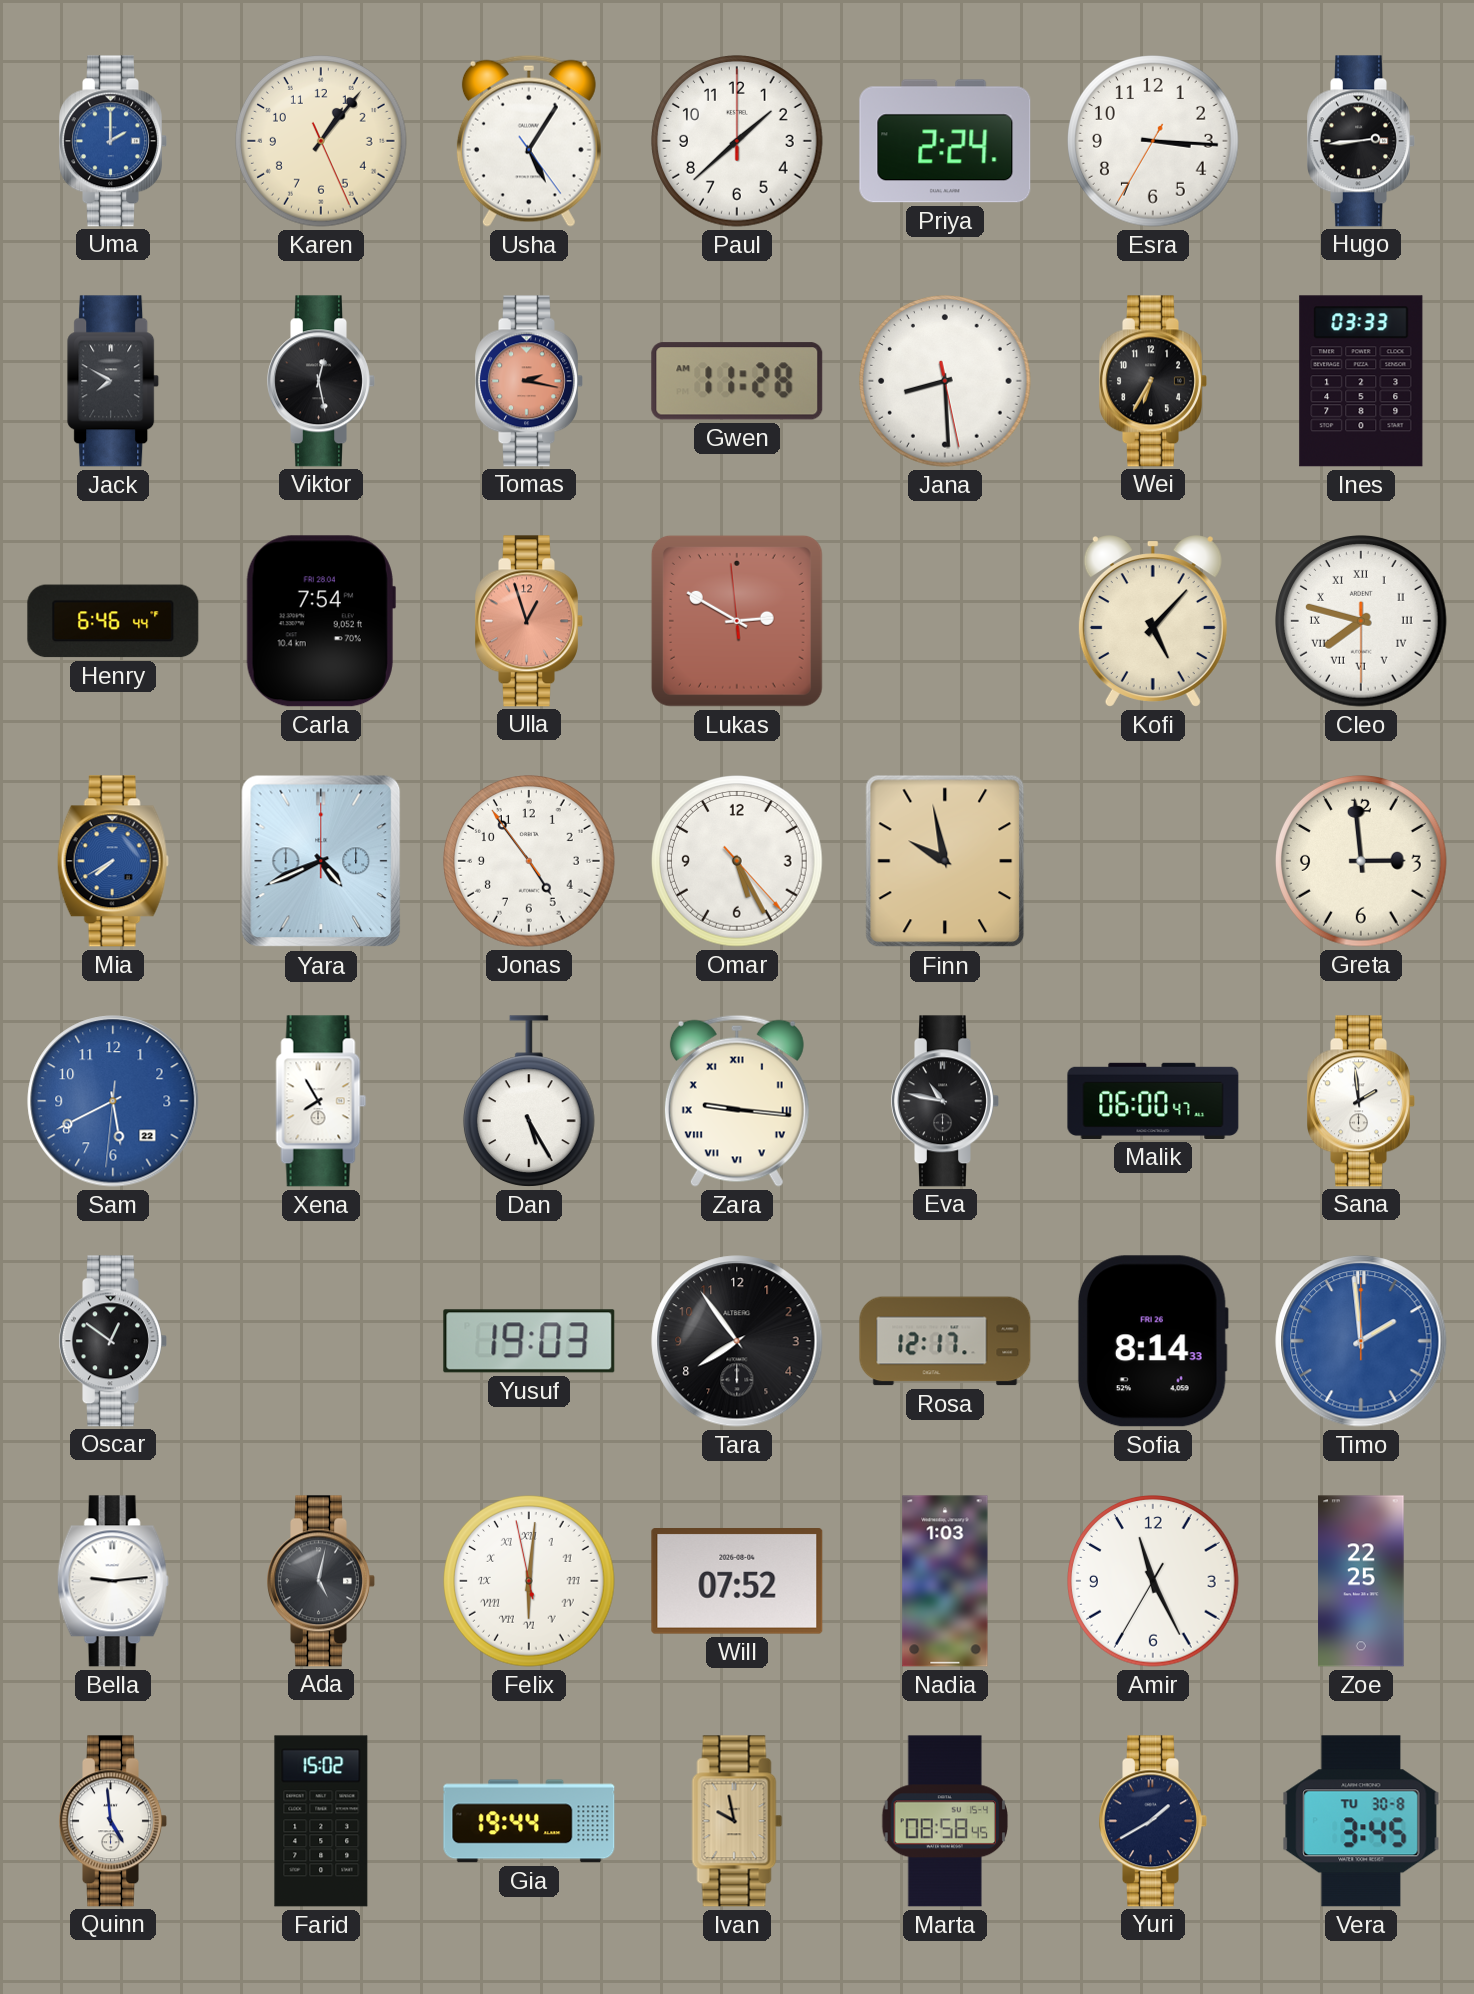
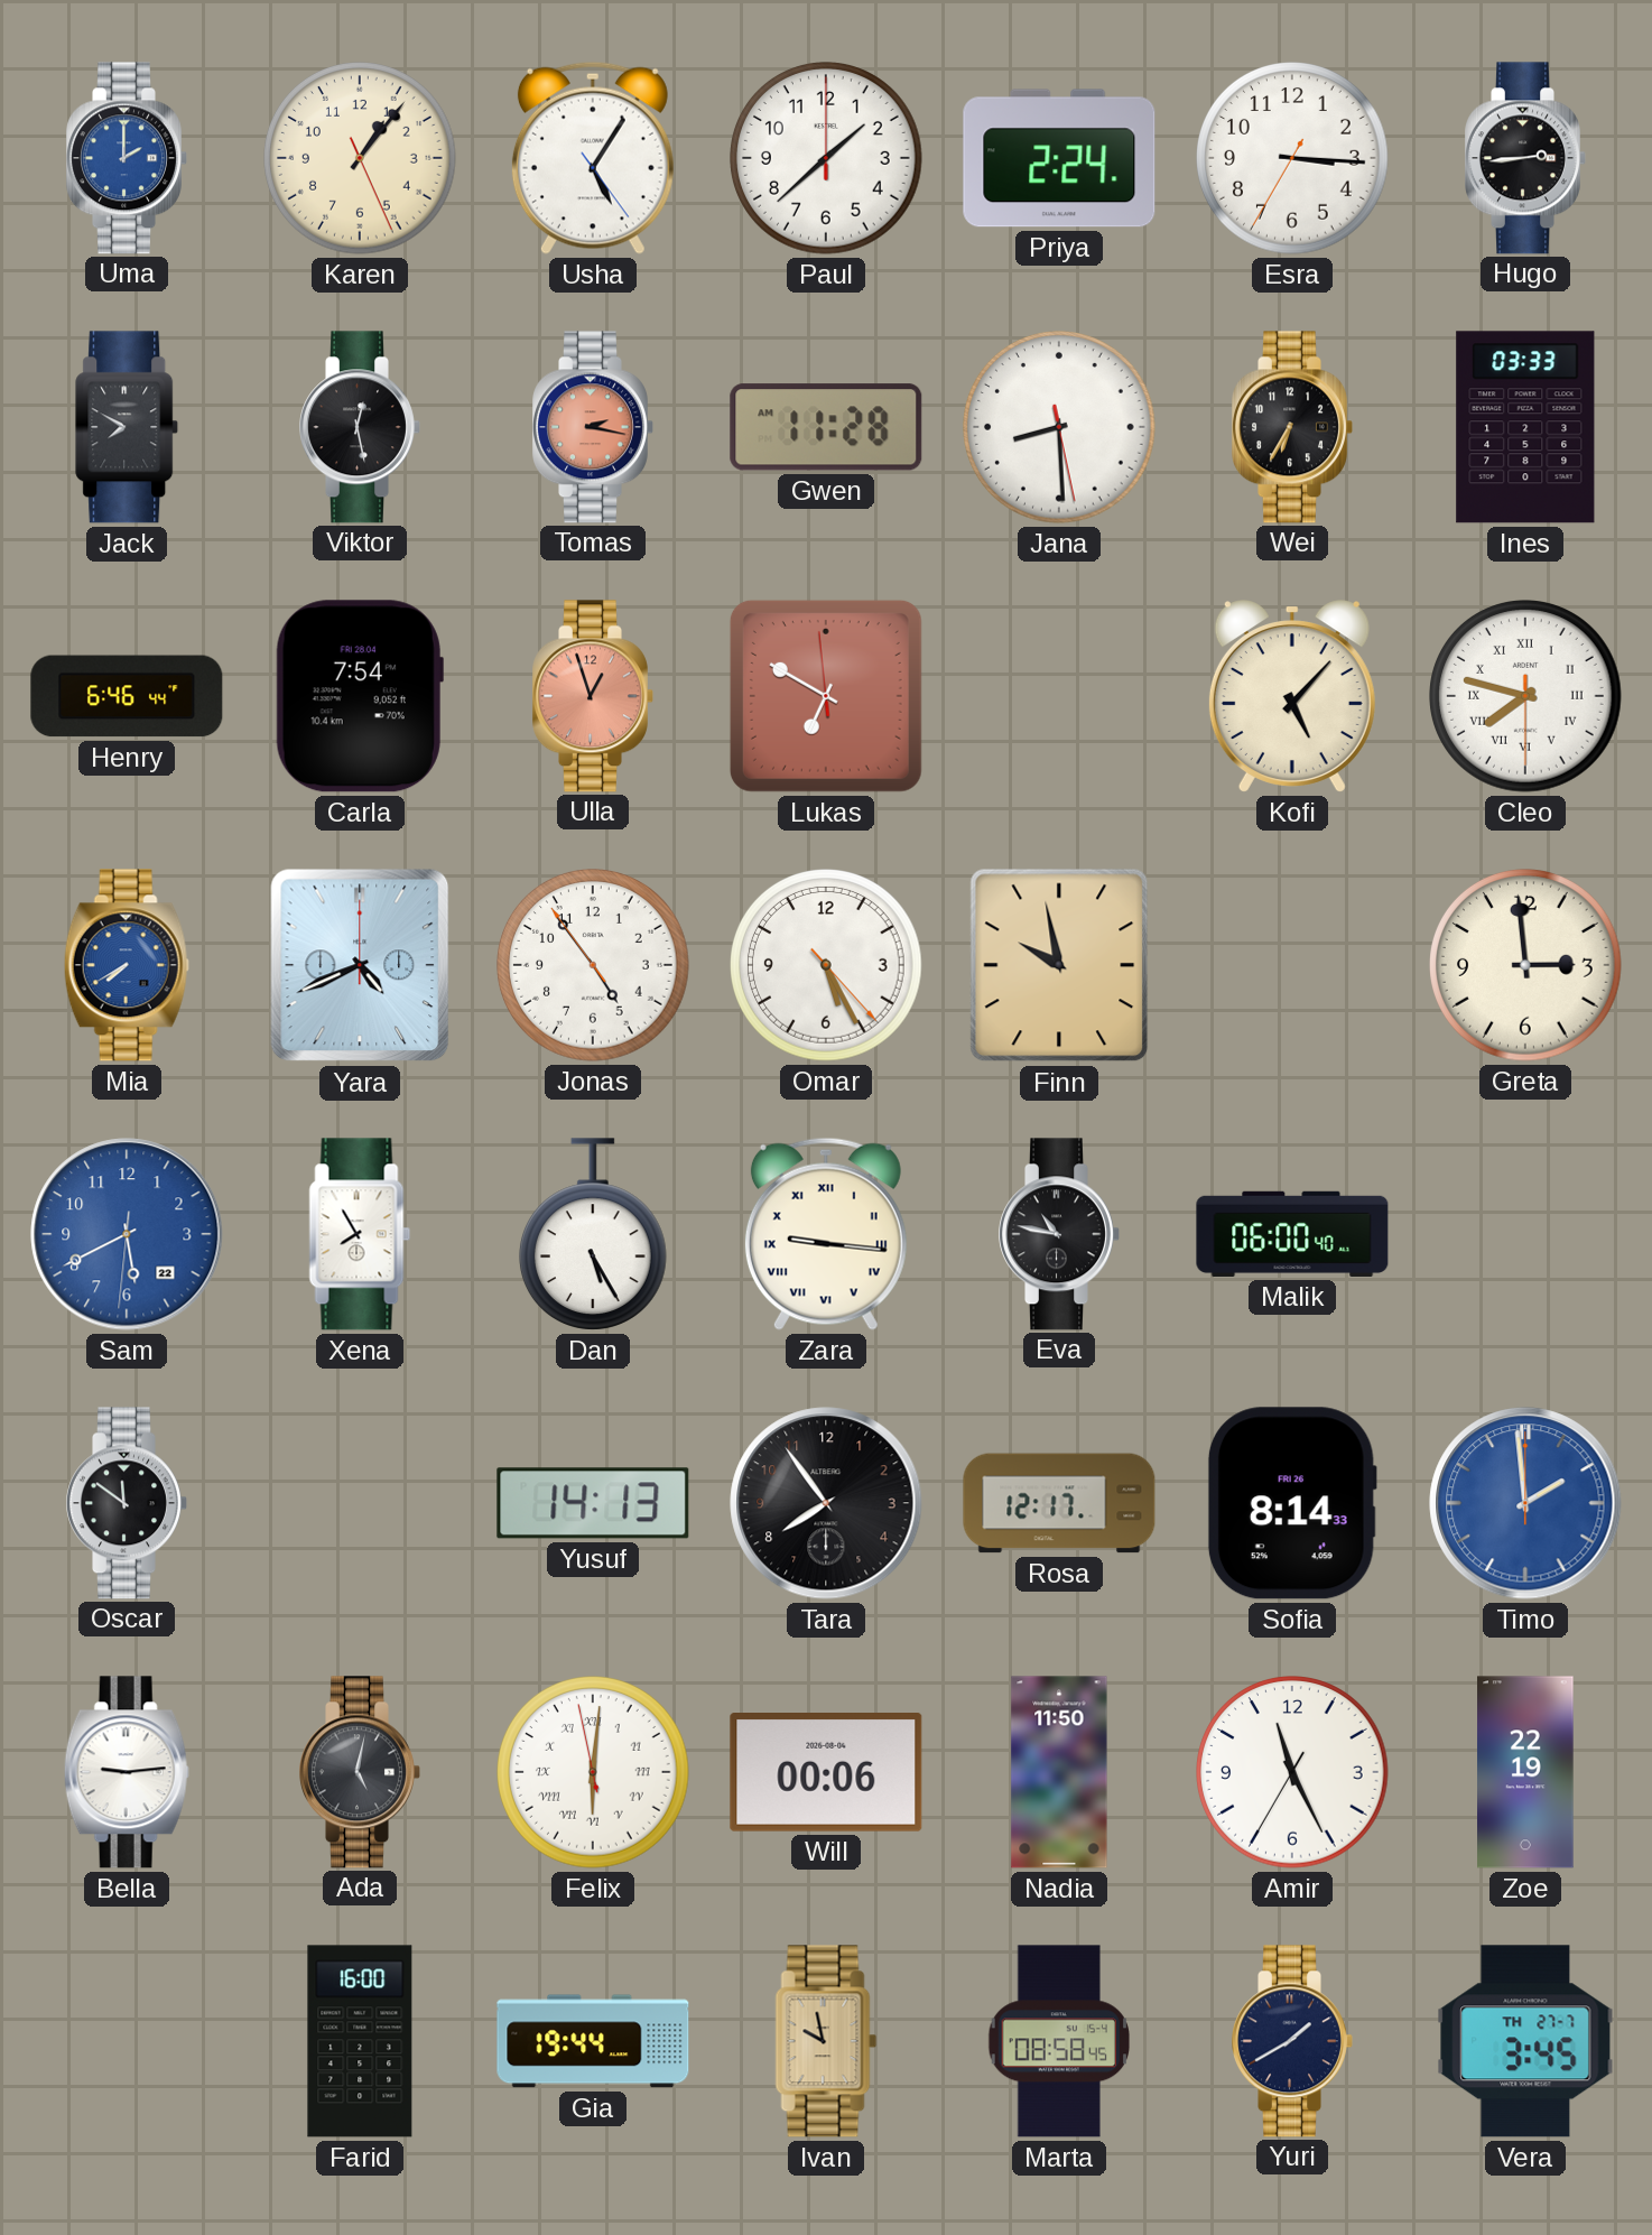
Lukas: 2:49 -> 6:49 (826, 696)
Malik: 06:00:47 -> 06:00:40 (1292, 1234)
Sana: 1:59 -> none (1362, 1101)
Oscar: 12:51 -> 11:51 (128, 1503)
Yusuf: 19:03 -> 14:13 (593, 1503)
Will: 07:52 -> 00:06 (826, 1773)
Nadia: 1:03 -> 11:50 (1059, 1772)
Zoe: 22:25 -> 22:19 (1525, 1772)
Quinn: 4:59 -> none (114, 1821)
Farid: 15:02 -> 16:00 (360, 2041)
Vera date: TU 30-8 -> TH 27-7 (1525, 2041)
